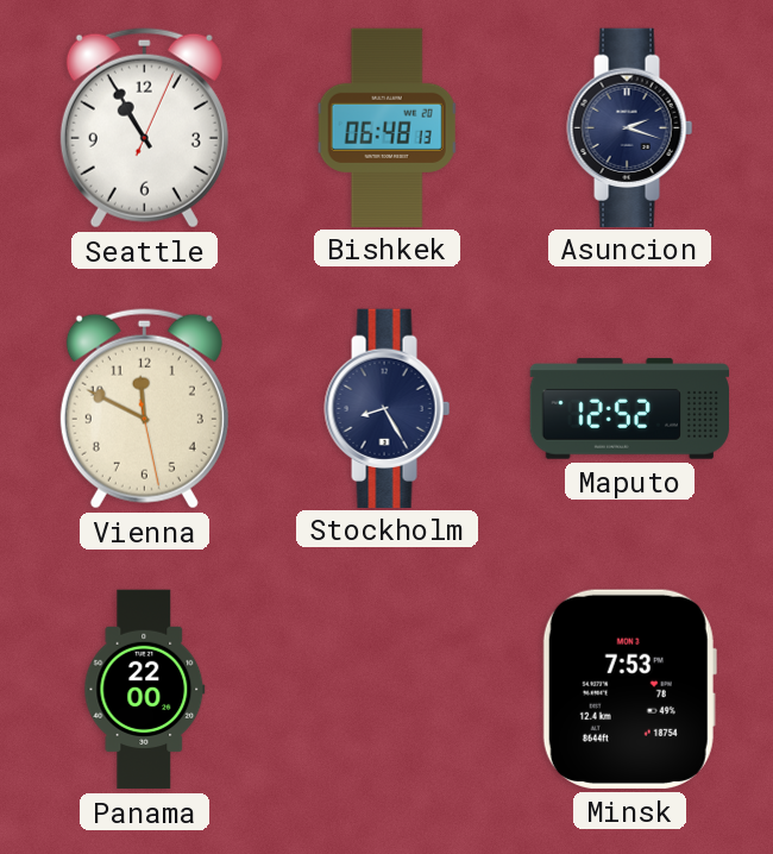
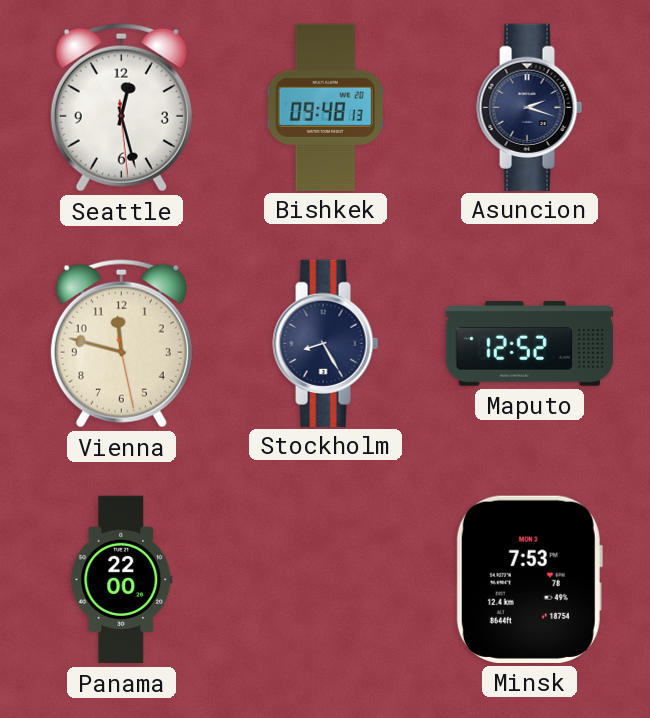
Seattle: 10:55 -> 12:27 (121, 108)
Bishkek: 06:48 -> 09:48 (326, 107)
Vienna: 11:49 -> 11:47 (121, 344)
